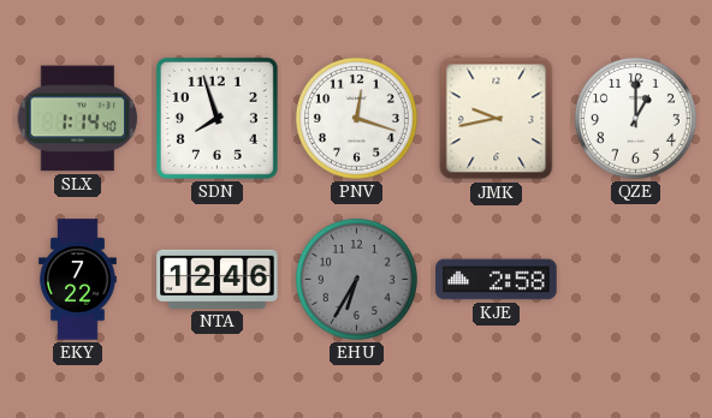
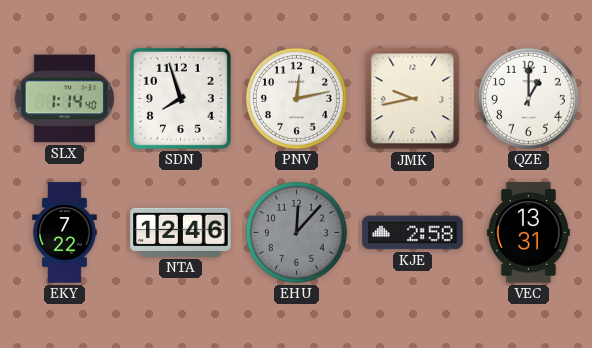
PNV: 12:18 -> 12:13 (296, 98)
EHU: 6:35 -> 12:07 (296, 232)
VEC: none -> 13:31 (528, 233)
